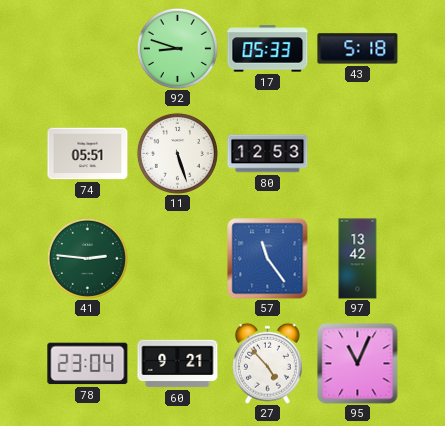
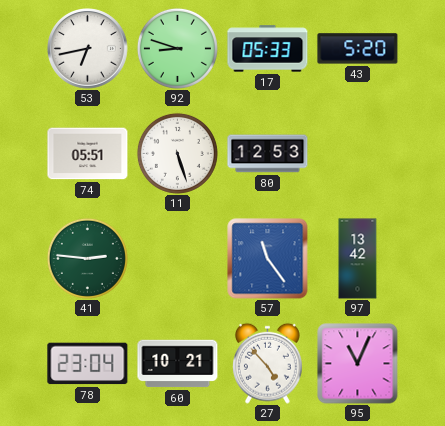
53: none -> 6:43 (88, 49)
43: 5:18 -> 5:20 (358, 49)
60: 9:21 -> 10:21 (178, 364)
